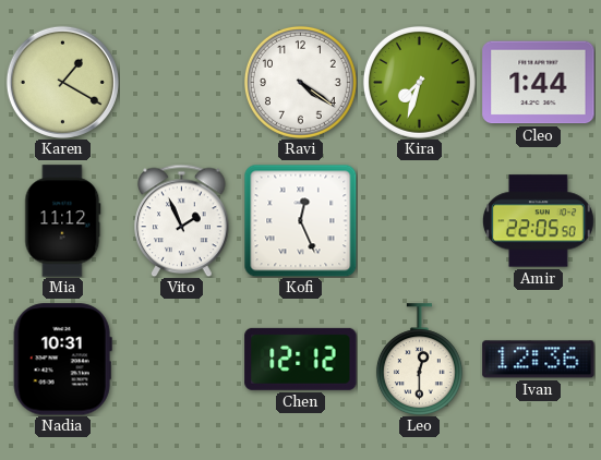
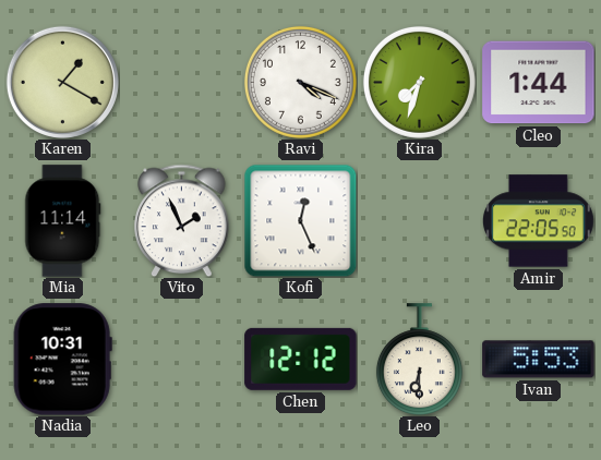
Ravi: 4:21 -> 4:19 (300, 82)
Mia: 11:12 -> 11:14 (63, 221)
Leo: 12:30 -> 6:30 (419, 360)
Ivan: 12:36 -> 5:53 (539, 360)
